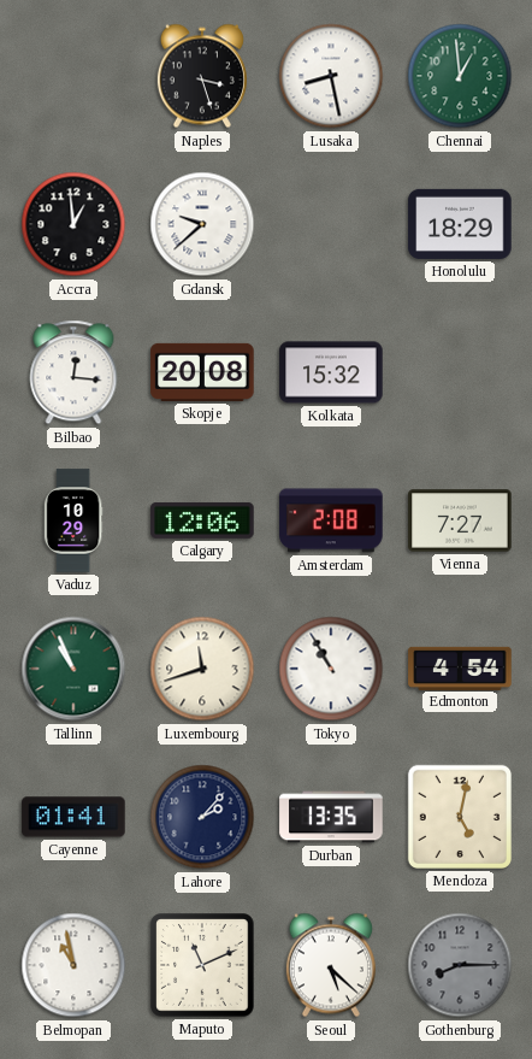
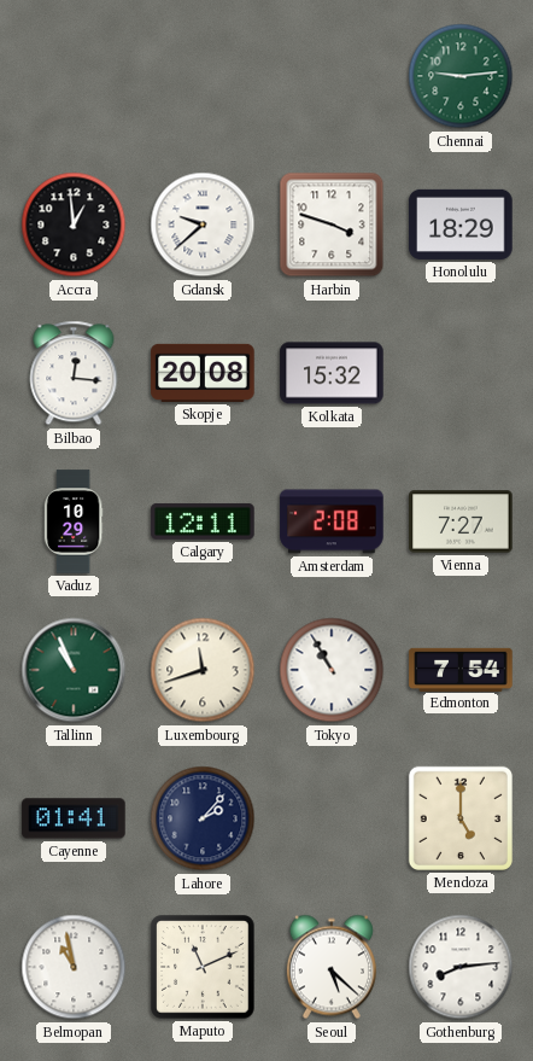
Naples: 3:27 -> none (202, 76)
Lusaka: 8:28 -> none (331, 76)
Chennai: 12:59 -> 9:14 (461, 76)
Harbin: none -> 3:48 (332, 225)
Calgary: 12:06 -> 12:11 (203, 521)
Edmonton: 4:54 -> 7:54 (461, 669)
Durban: 13:35 -> none (331, 817)
Mendoza: 5:02 -> 5:00 (461, 818)
Gothenburg: 8:15 -> 8:14 (461, 967)
Gothenburg dial: grey -> white (461, 967)
